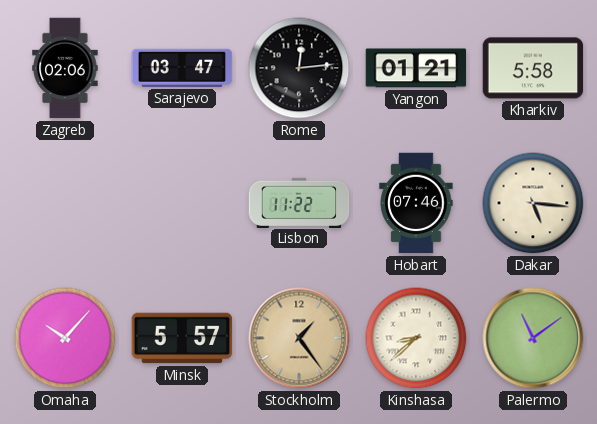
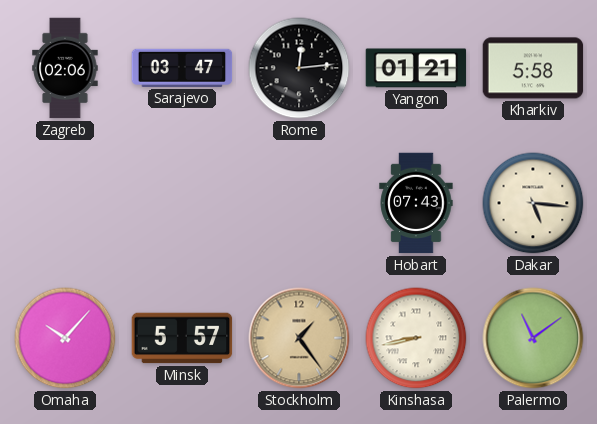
Lisbon: 11:22 -> none (299, 202)
Hobart: 07:46 -> 07:43 (416, 203)
Kinshasa: 8:38 -> 8:43 (416, 338)
